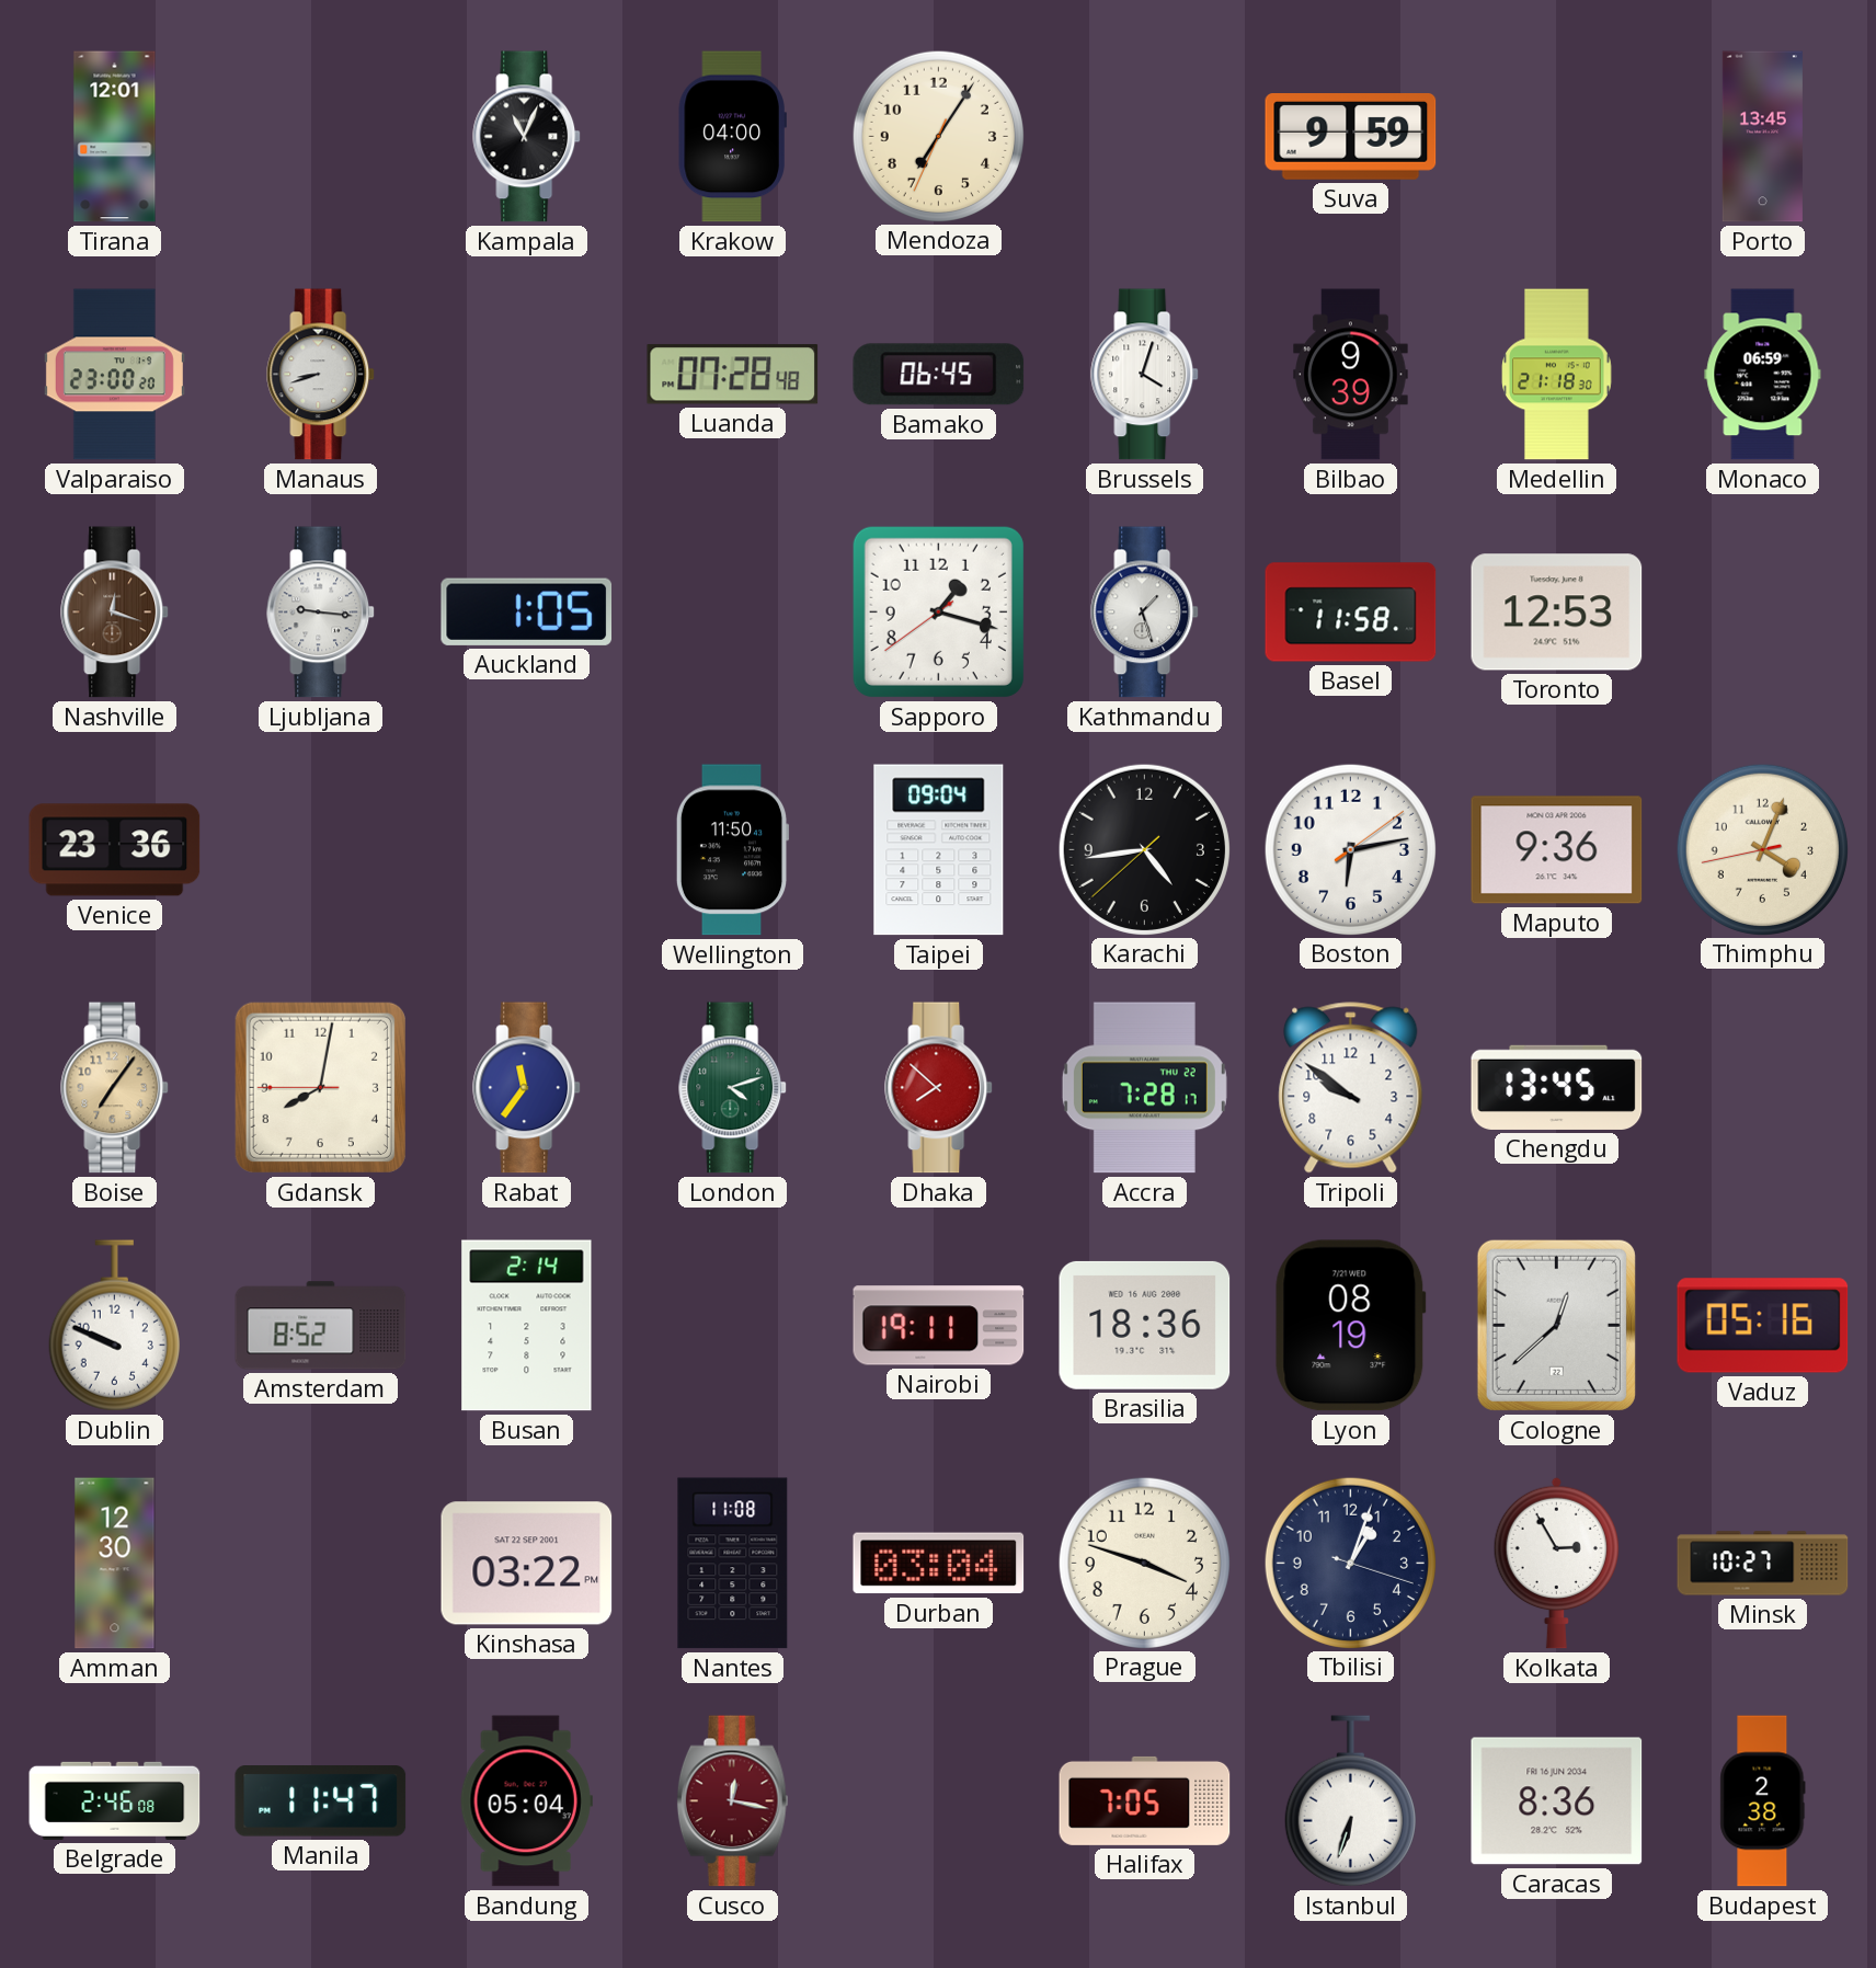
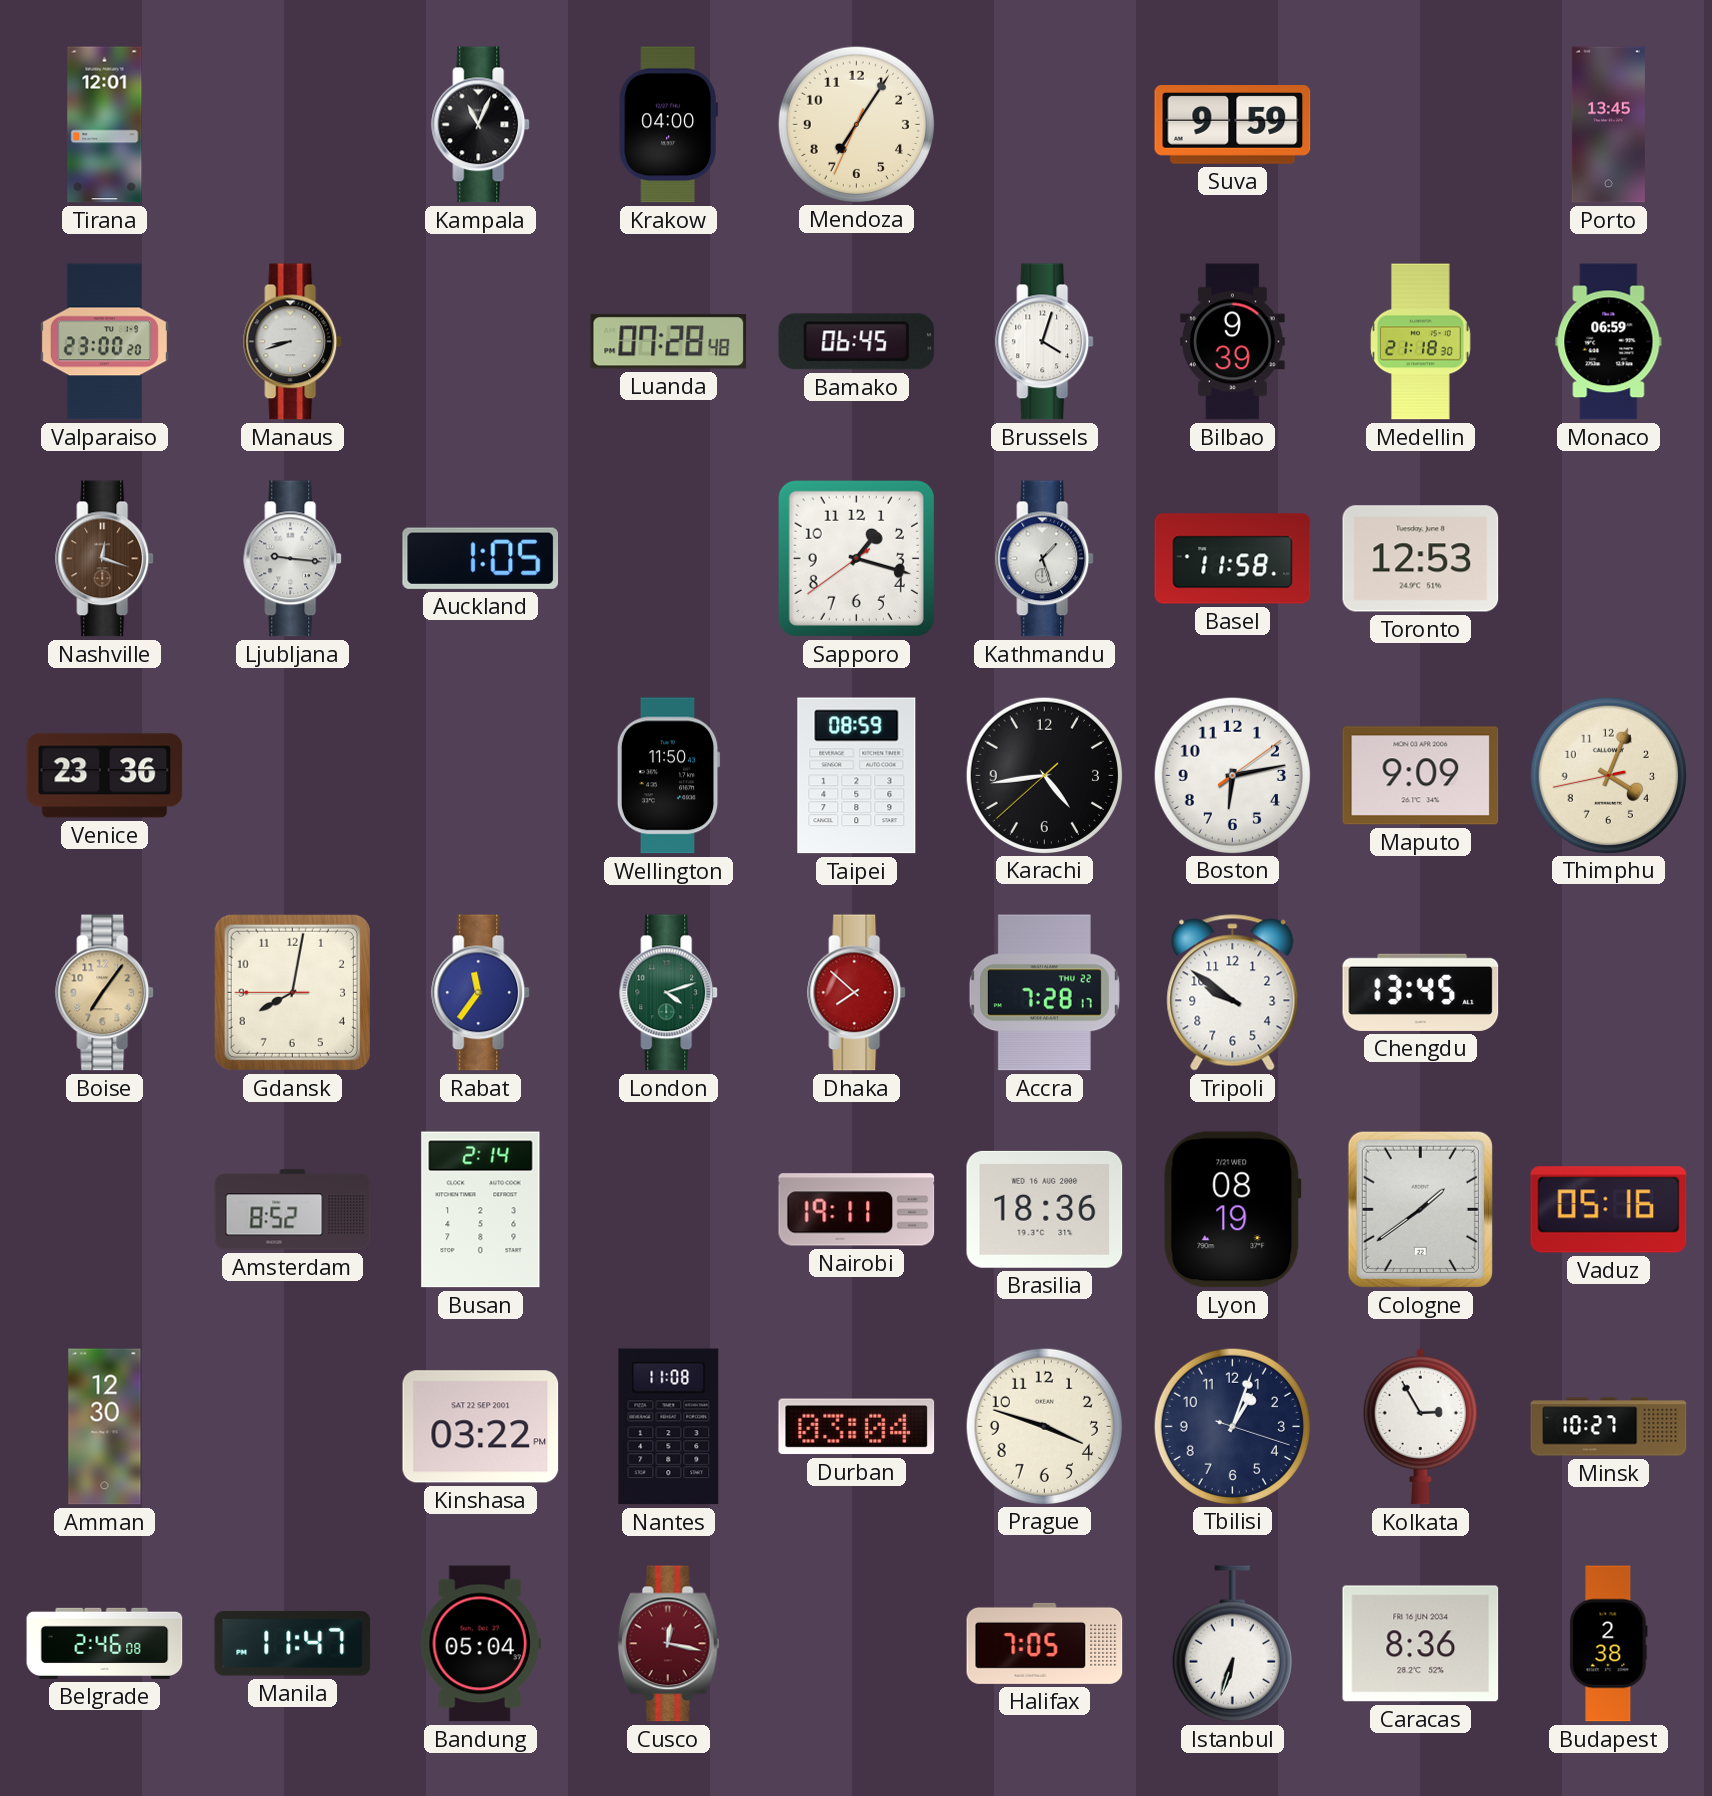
Taipei: 09:04 -> 08:59 (857, 776)
Maputo: 9:36 -> 9:09 (1421, 776)
Dublin: 9:49 -> none (114, 1326)
Cologne: 12:38 -> 1:39 (1420, 1209)
